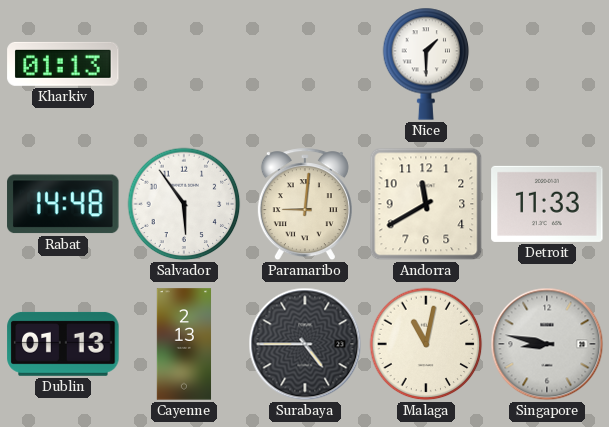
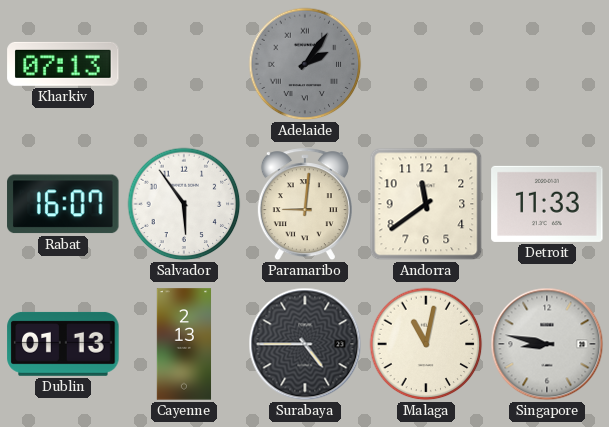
Kharkiv: 01:13 -> 07:13 (63, 64)
Adelaide: none -> 2:06 (305, 64)
Nice: 1:30 -> none (426, 64)
Rabat: 14:48 -> 16:07 (63, 204)
Andorra: 11:40 -> 11:39 (426, 204)
